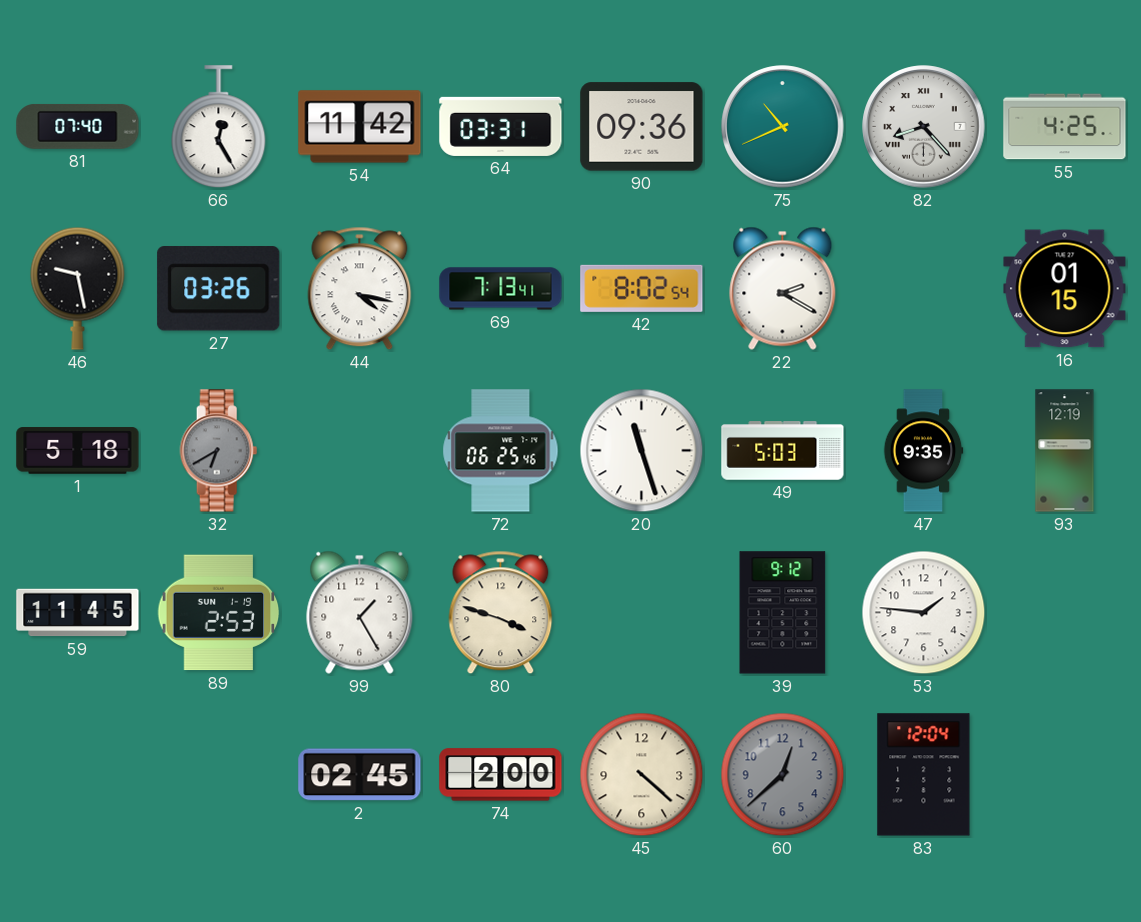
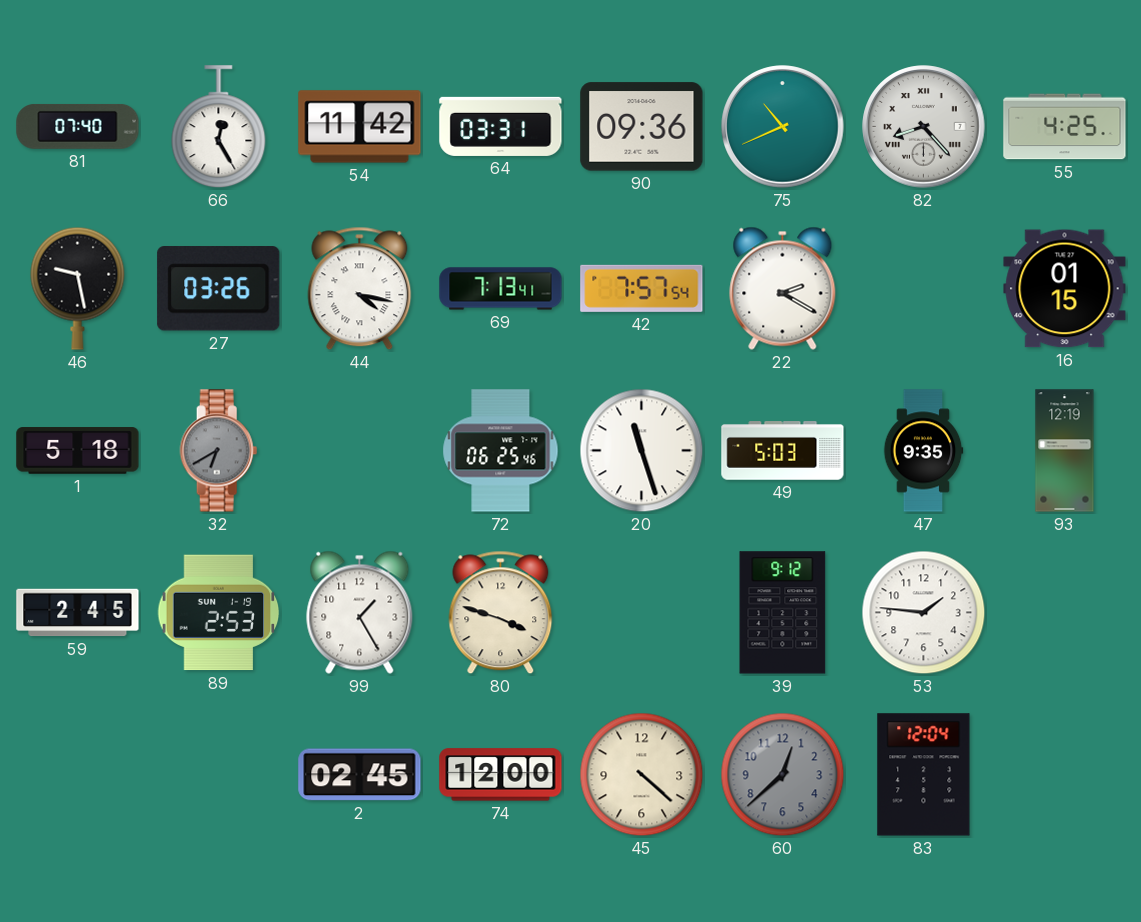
42: 8:02 -> 7:57 (642, 288)
59: 11:45 -> 2:45 (78, 613)
74: 2:00 -> 12:00 (501, 775)
